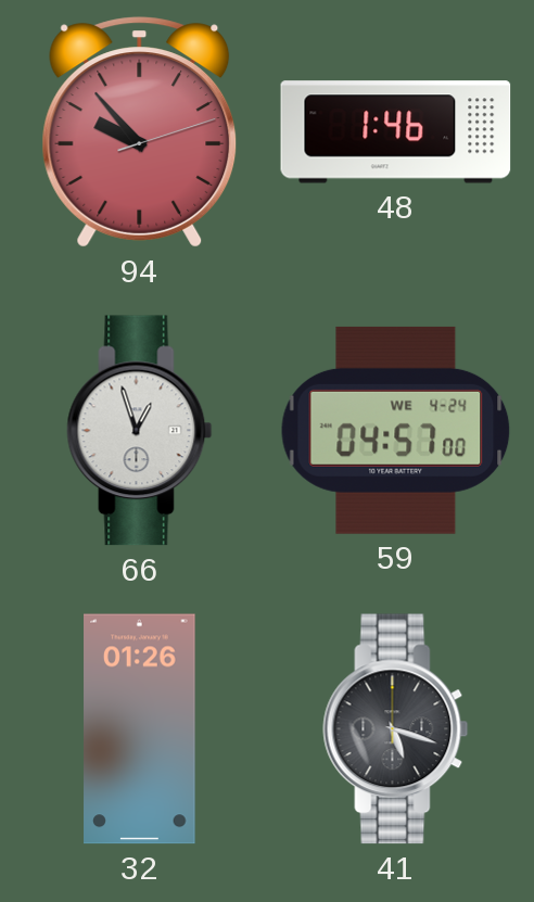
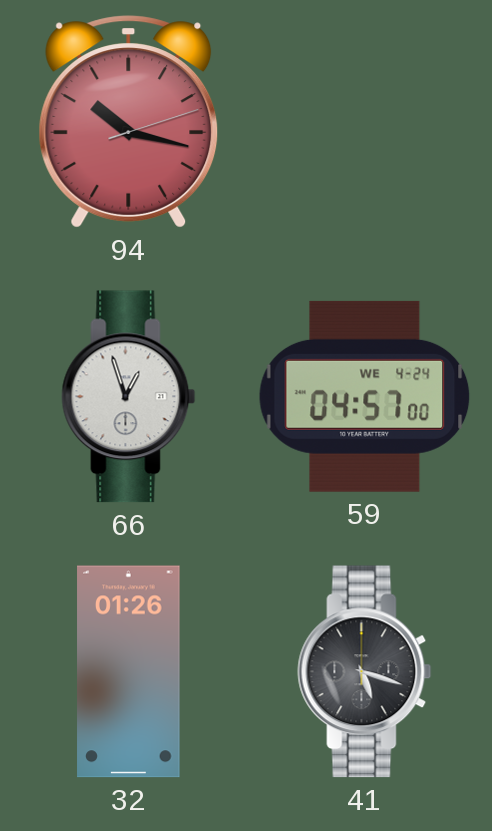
94: 9:53 -> 10:17 (129, 122)
48: 1:46 -> none (396, 132)
